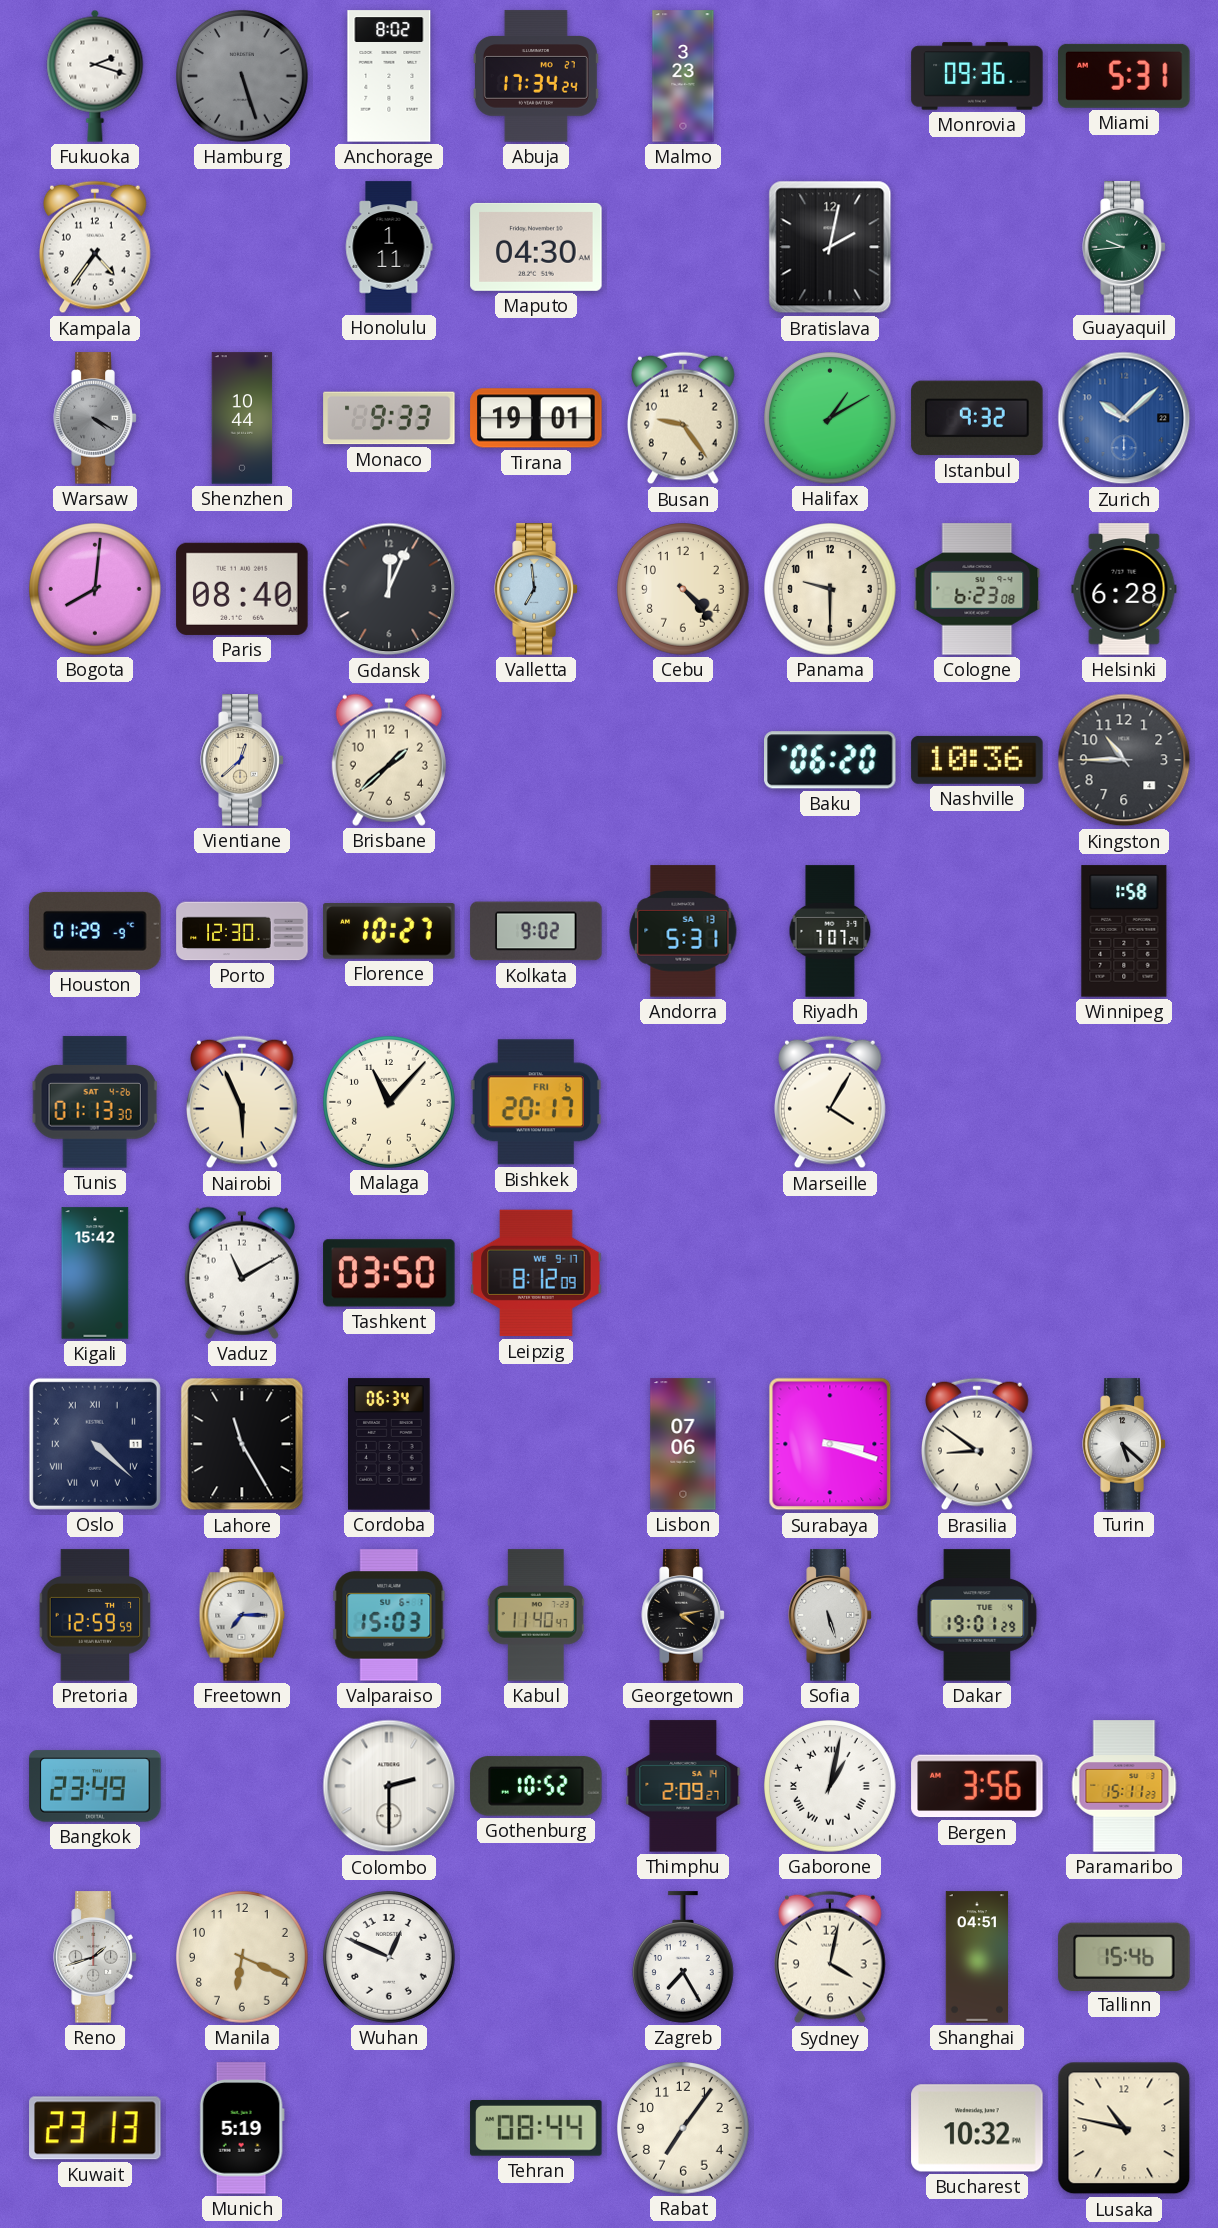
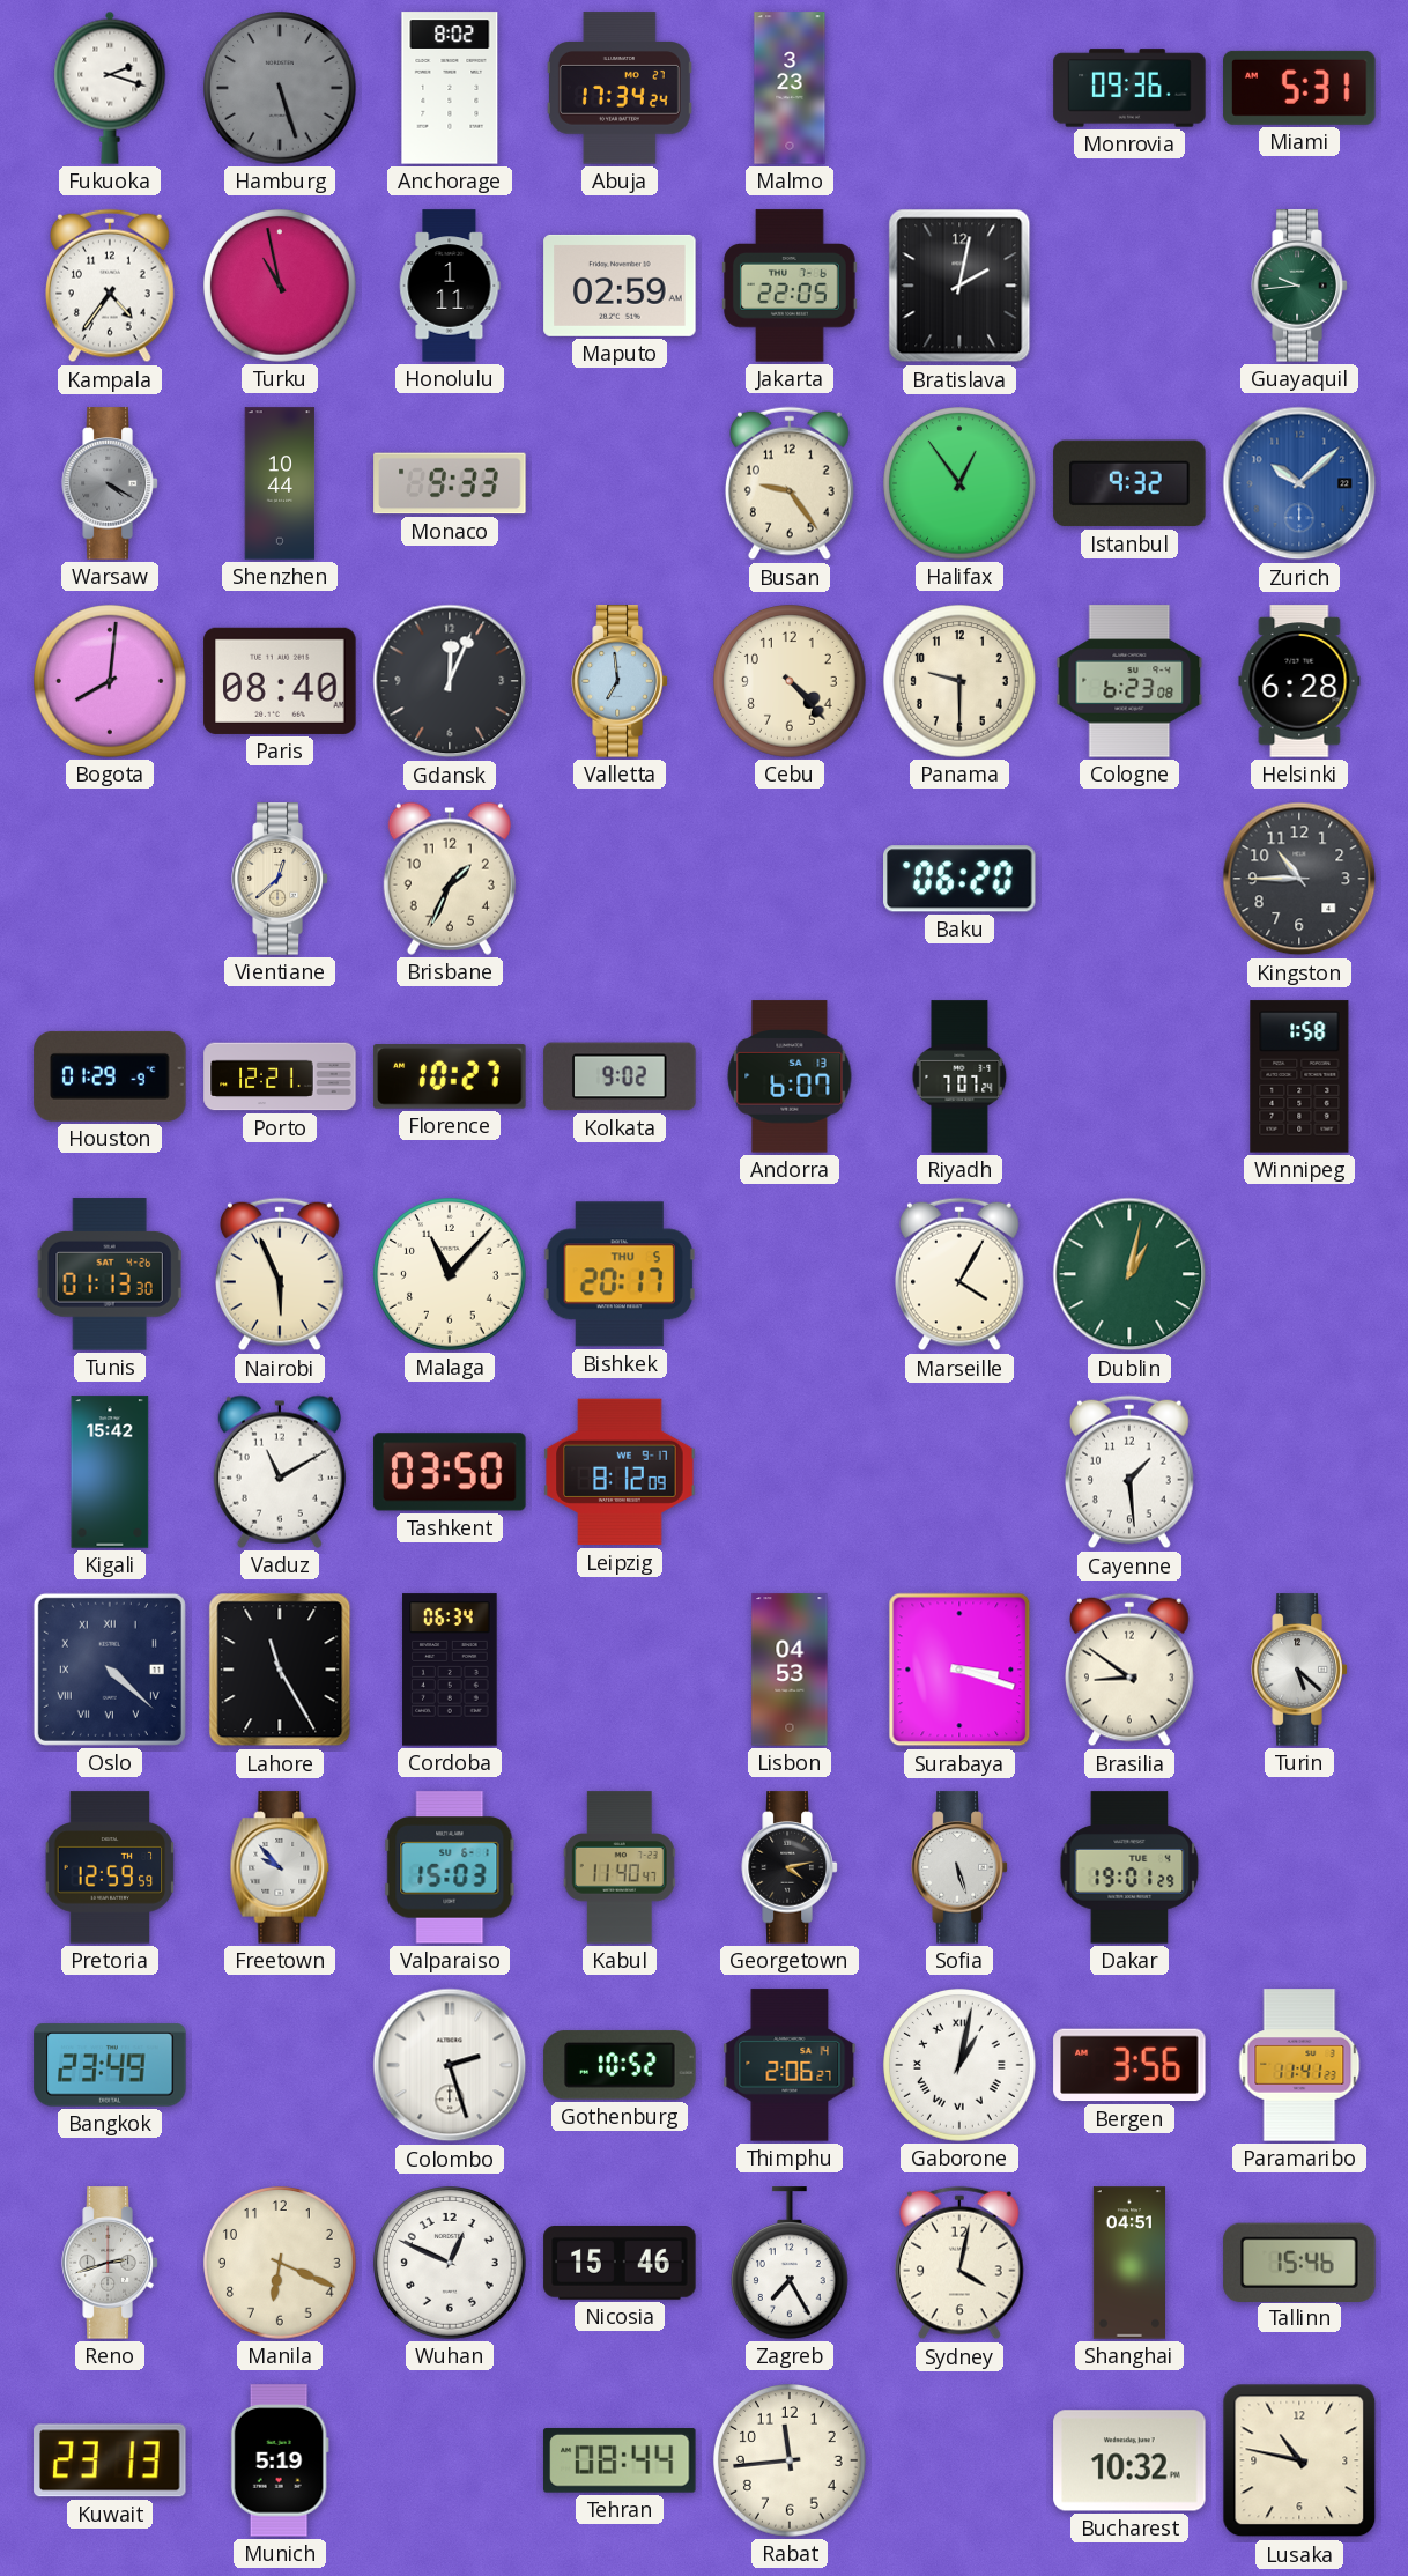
Turku: none -> 10:58 (281, 287)
Maputo: 04:30 -> 02:59 (620, 286)
Jakarta: none -> 22:05 (790, 286)
Tirana: 19:01 -> none (536, 418)
Halifax: 1:10 -> 12:54 (961, 484)
Brisbane: 1:38 -> 1:34 (450, 879)
Nashville: 10:36 -> none (977, 760)
Porto: 12:30 -> 12:21 (280, 1076)
Andorra: 5:31 -> 6:07 (790, 1076)
Bishkek date: FRI 6 -> THU 5 (620, 1274)
Dublin: none -> 1:02 (1129, 1274)
Cayenne: none -> 1:29 (1131, 1472)
Lisbon: 07:06 -> 04:53 (790, 1670)
Freetown: 7:15 -> 9:53 (280, 1867)
Colombo: 2:30 -> 2:27 (450, 2065)
Thimphu: 2:09 -> 2:06 (790, 2065)
Paramaribo: 15:11 -> 11:41 (1299, 2065)
Reno: 1:42 -> 2:42 (110, 2263)
Nicosia: none -> 15:46 (620, 2264)
Rabat: 7:06 -> 11:44 (791, 2462)
